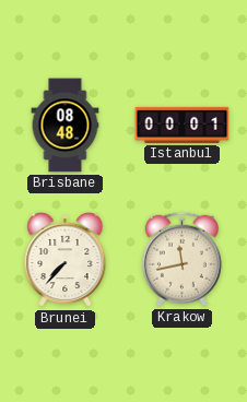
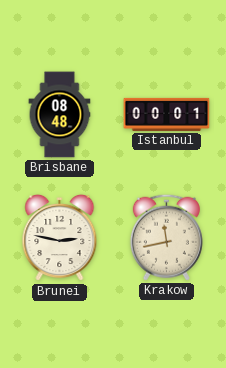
Brunei: 7:37 -> 2:47 (60, 238)
